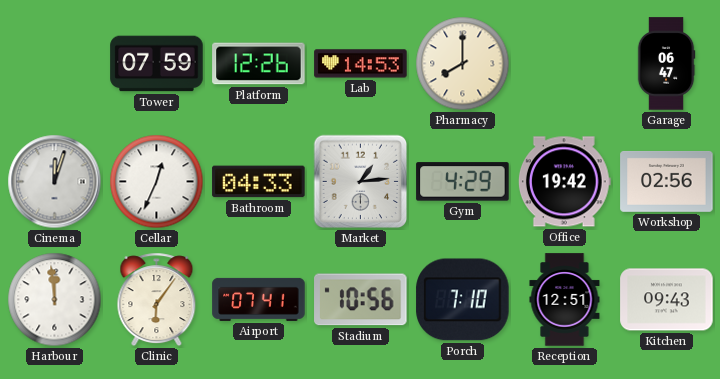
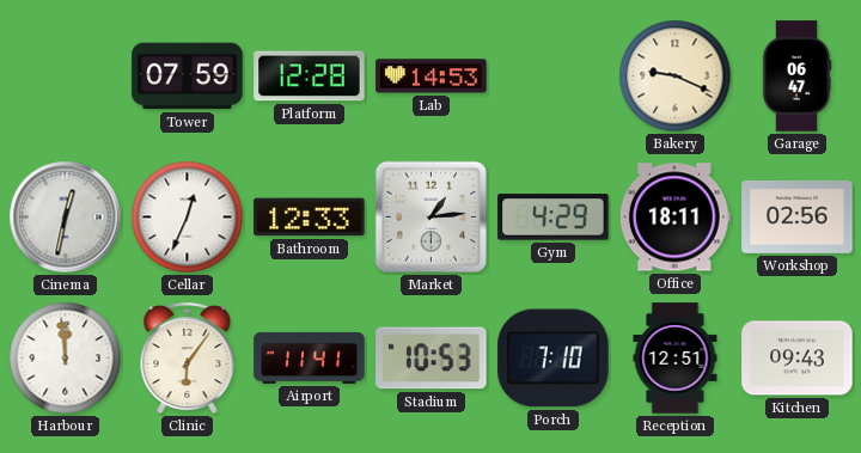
Platform: 12:26 -> 12:28 (310, 76)
Pharmacy: 8:00 -> none (463, 64)
Bakery: none -> 9:19 (676, 76)
Cinema: 12:03 -> 12:32 (66, 218)
Bathroom: 04:33 -> 12:33 (310, 218)
Office: 19:42 -> 18:11 (674, 218)
Airport: 07:41 -> 11:41 (310, 357)
Stadium: 10:56 -> 10:53 (432, 359)
